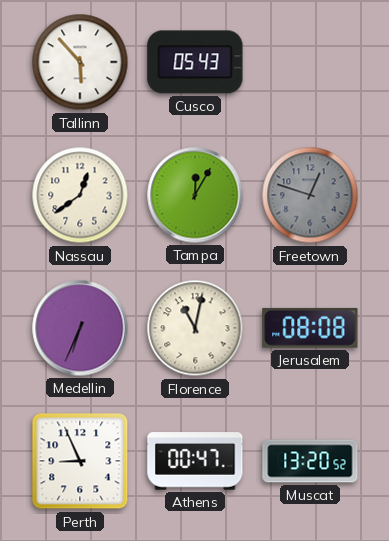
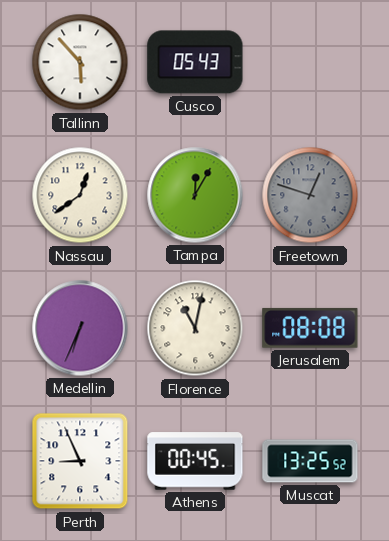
Athens: 00:47 -> 00:45 (195, 461)
Muscat: 13:20 -> 13:25 (310, 461)
